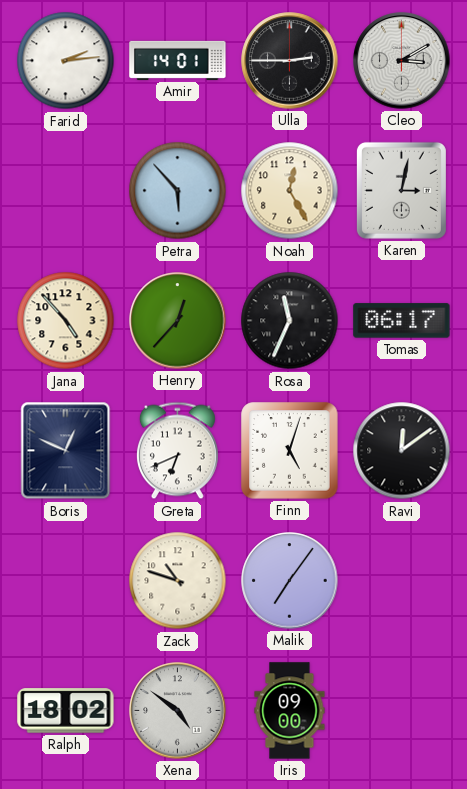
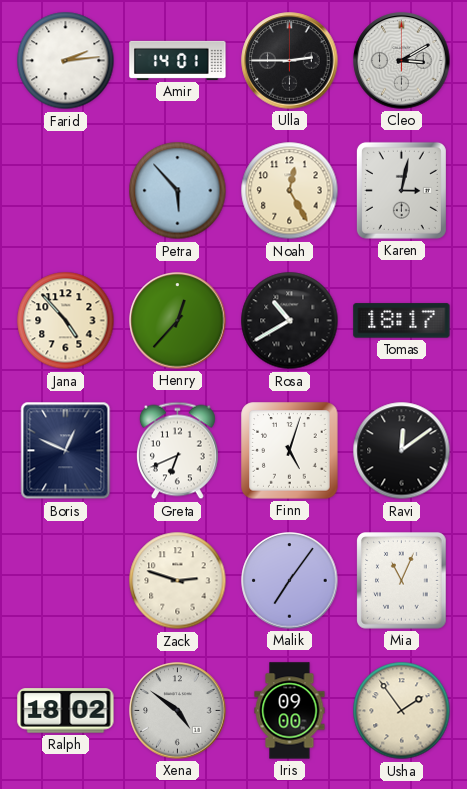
Rosa: 11:34 -> 10:40 (290, 321)
Tomas: 06:17 -> 18:17 (402, 321)
Zack: 10:48 -> 2:48 (178, 581)
Mia: none -> 11:04 (402, 581)
Usha: none -> 1:54 (402, 711)
